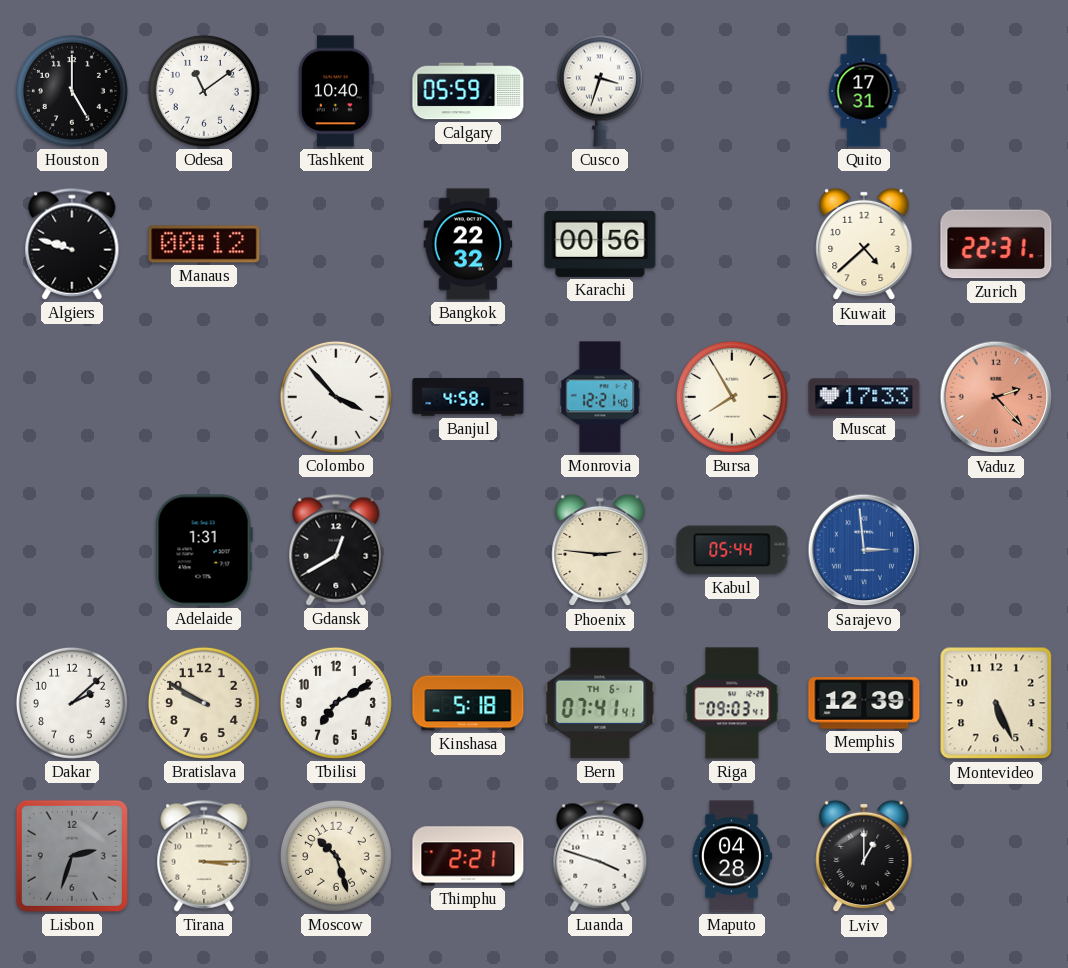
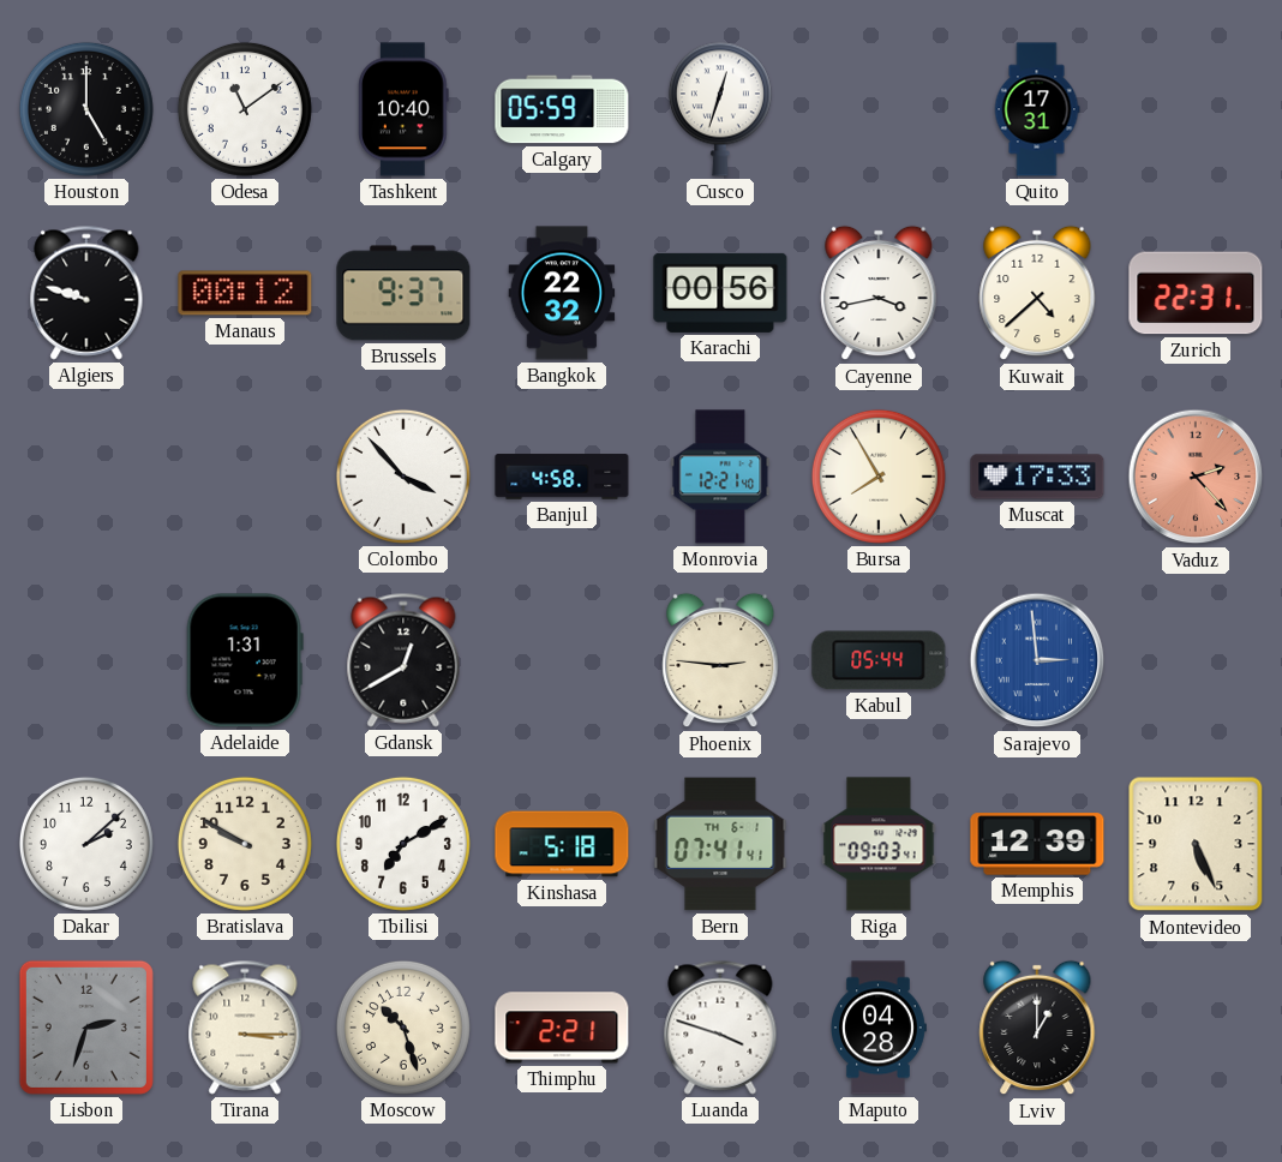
Cusco: 3:33 -> 12:33 (720, 109)
Brussels: none -> 9:37 (403, 293)
Cayenne: none -> 3:43 (879, 293)
